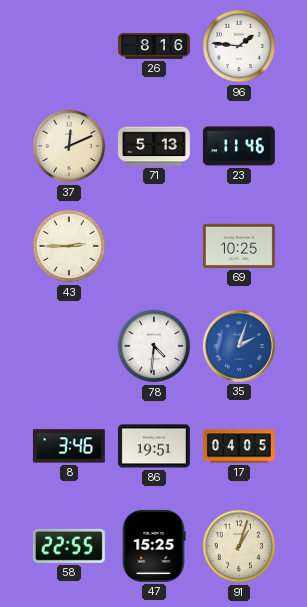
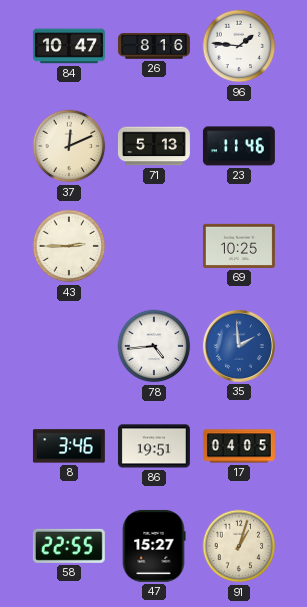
84: none -> 10:47 (69, 46)
78: 4:31 -> 4:44 (154, 346)
35: 2:03 -> 1:59 (239, 346)
47: 15:25 -> 15:27 (154, 546)
